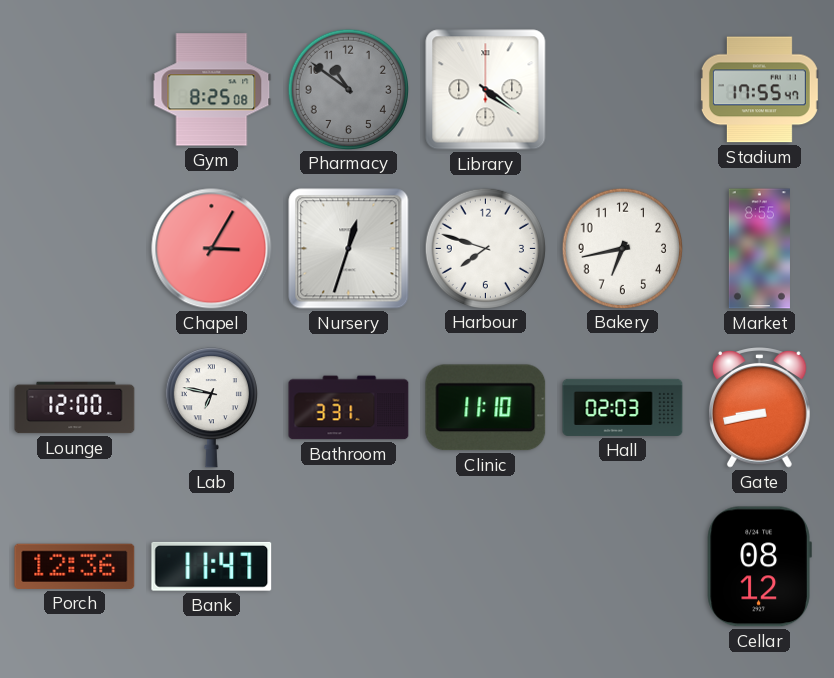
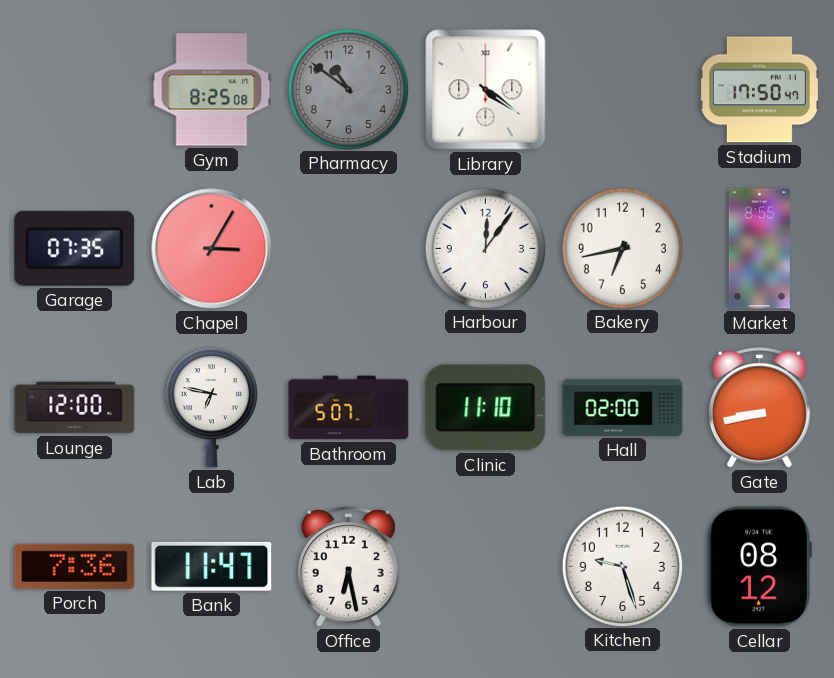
Stadium: 17:55 -> 17:50 (759, 90)
Garage: none -> 07:35 (75, 248)
Nursery: 12:33 -> none (349, 249)
Harbour: 7:48 -> 12:06 (485, 248)
Bathroom: 3:31 -> 5:07 (349, 408)
Hall: 02:03 -> 02:00 (623, 407)
Porch: 12:36 -> 7:36 (75, 566)
Office: none -> 6:28 (349, 567)
Kitchen: none -> 9:27 (622, 566)
